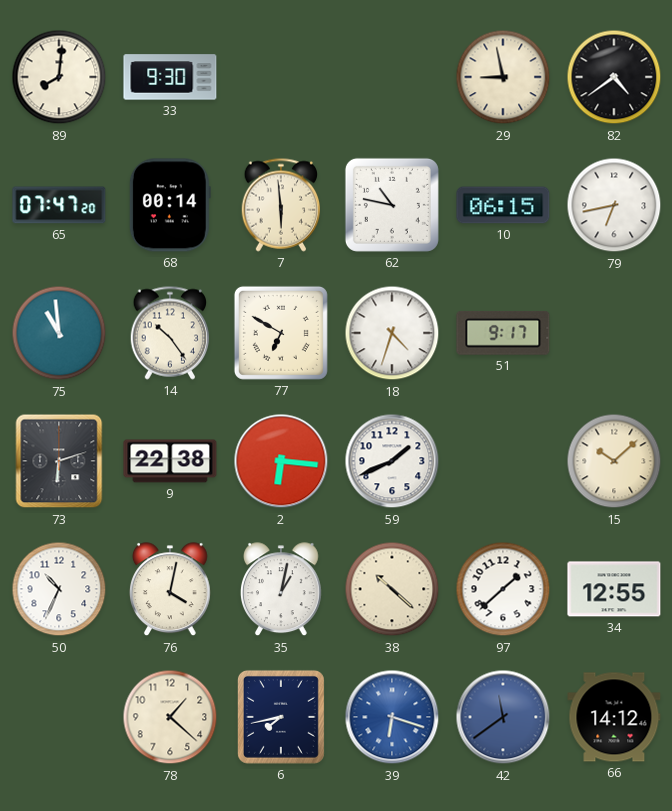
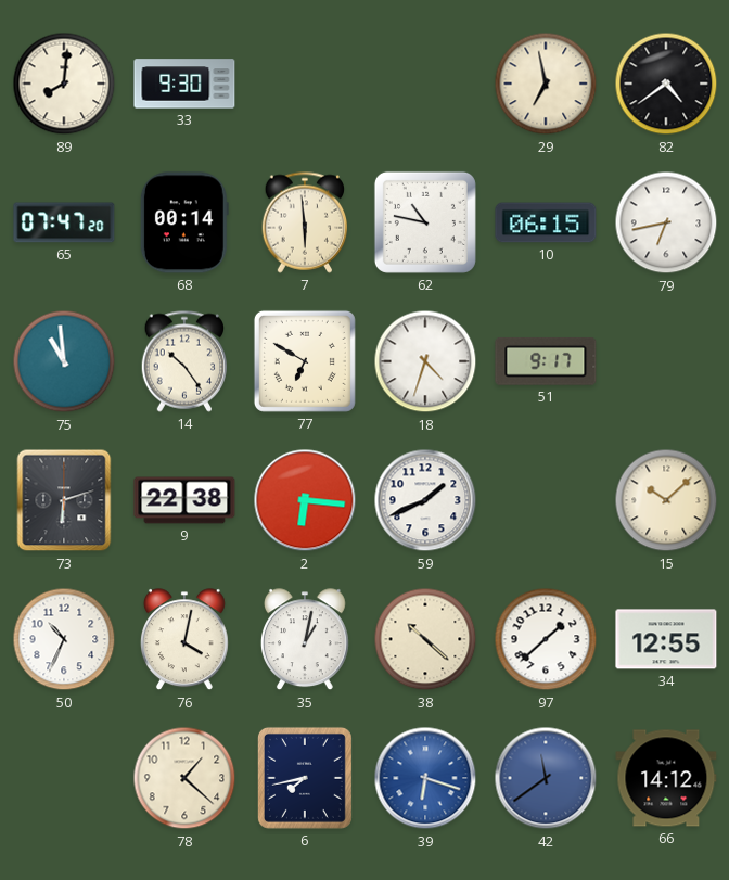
29: 8:58 -> 6:58 (546, 84)
